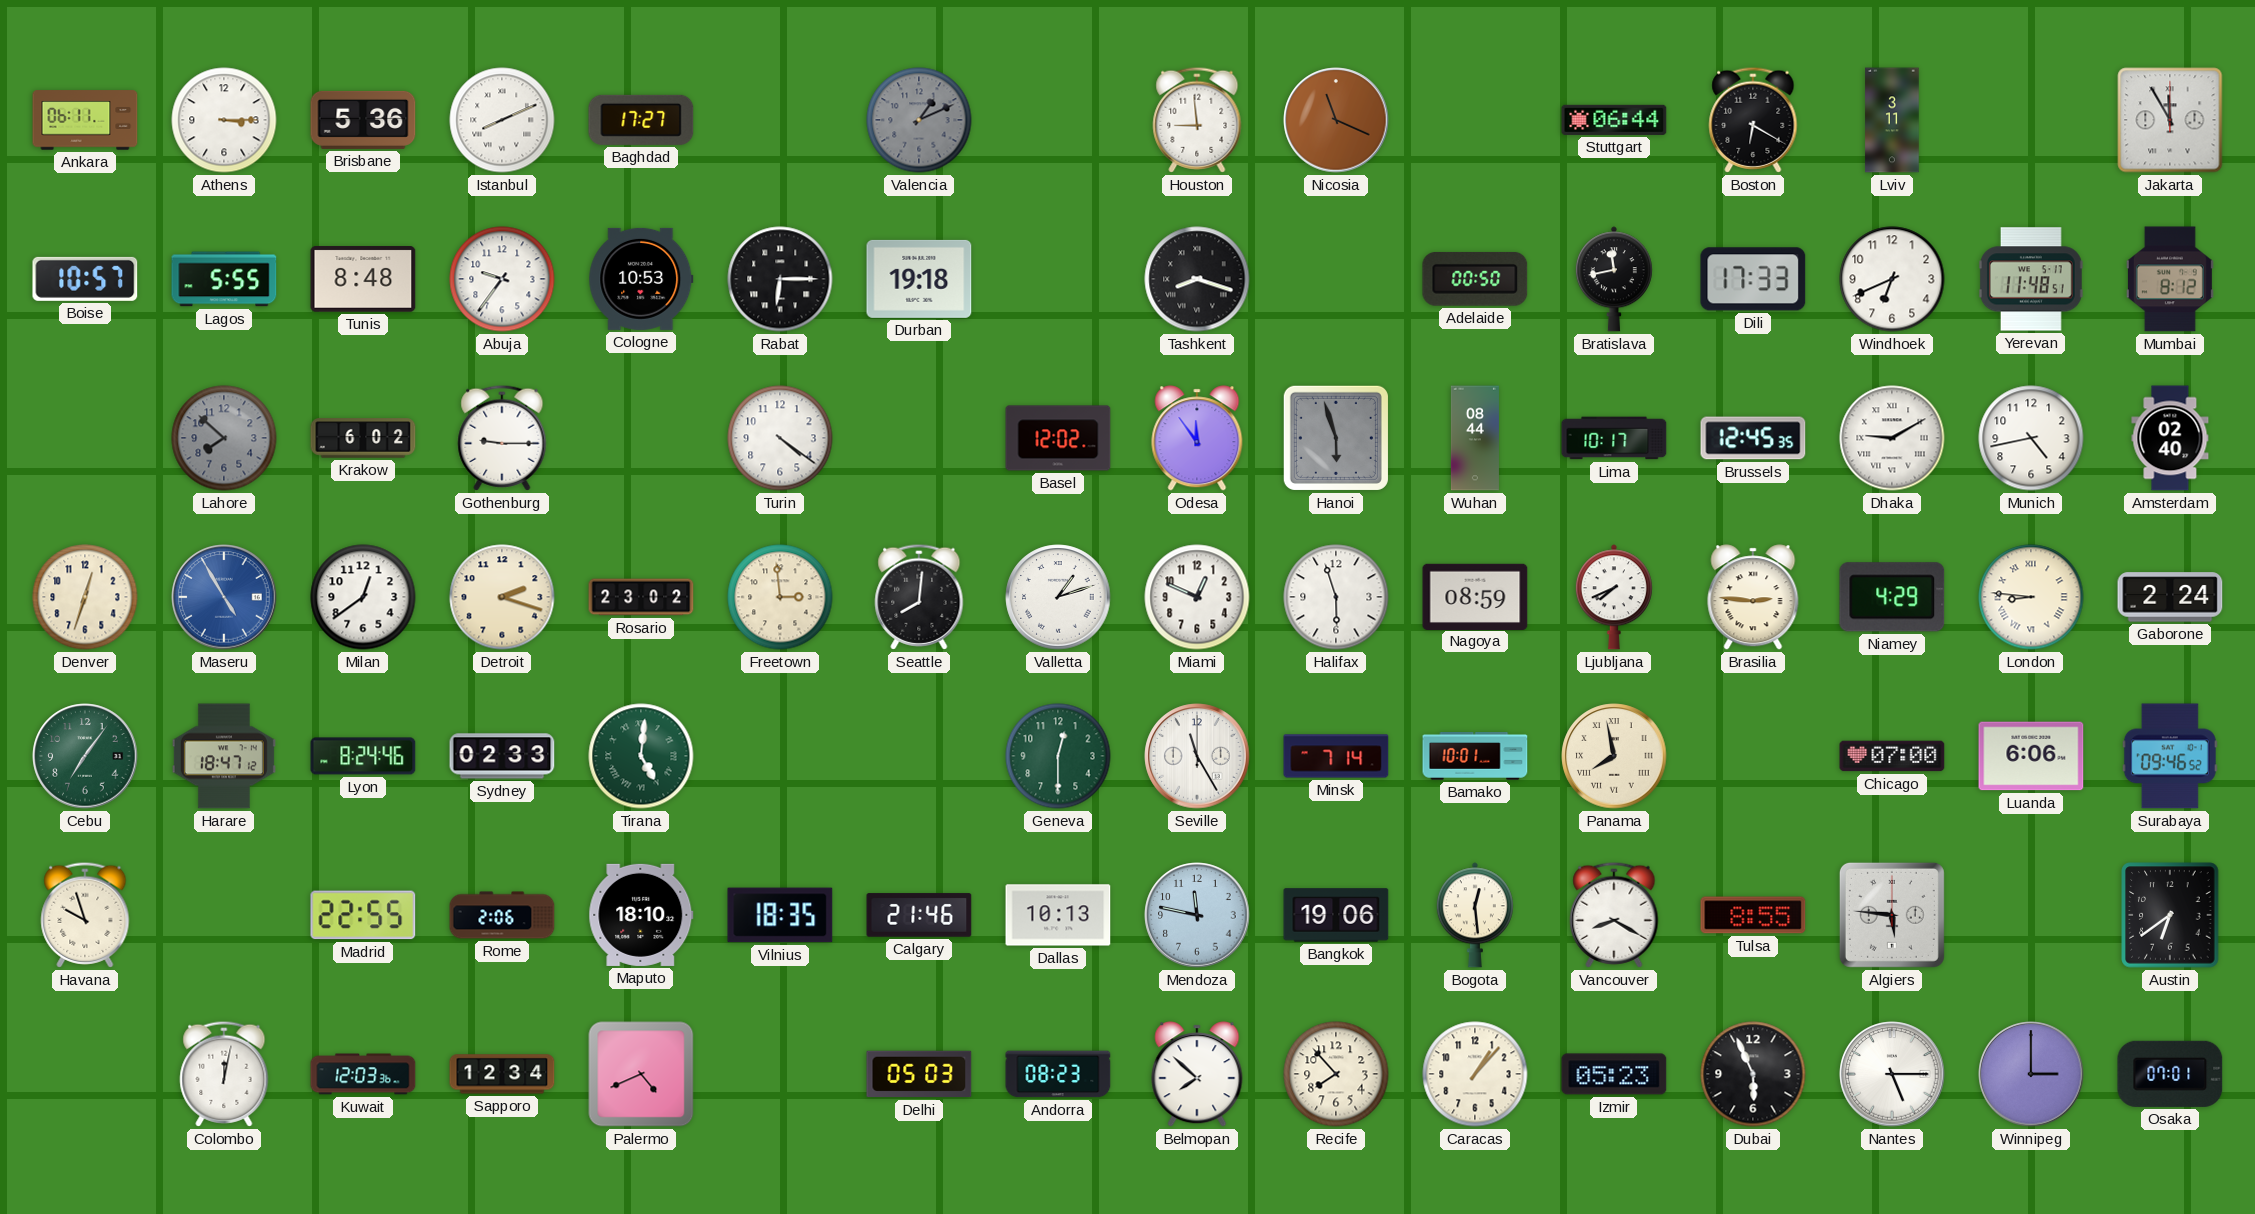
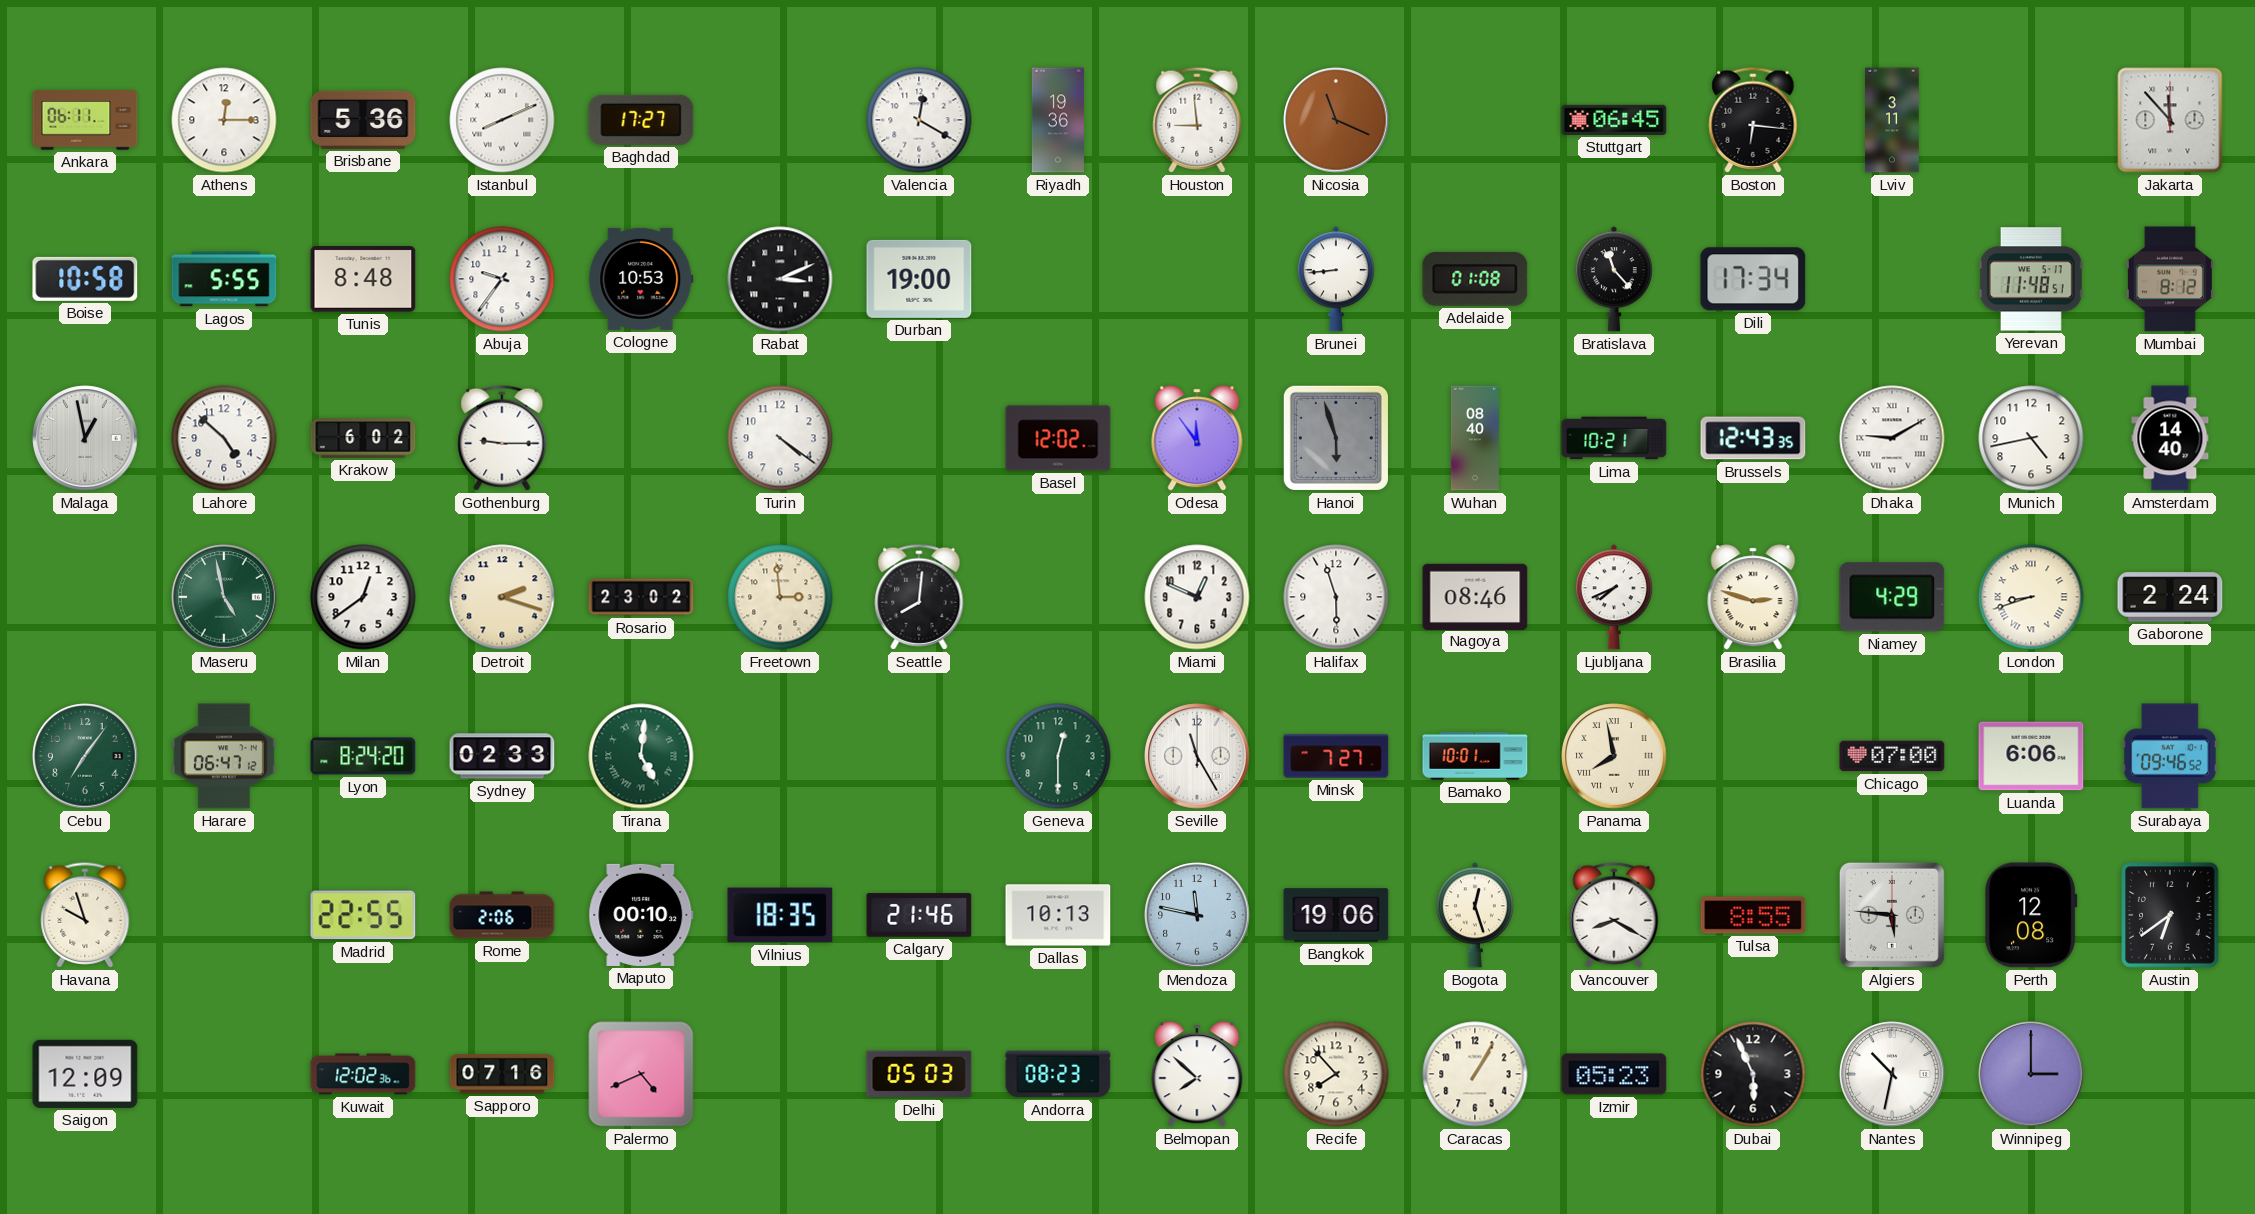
Athens: 3:15 -> 12:15 (224, 120)
Valencia: 1:11 -> 12:20 (919, 120)
Valencia dial: grey -> white (919, 120)
Riyadh: none -> 19:36 (1058, 120)
Stuttgart: 06:44 -> 06:45 (1614, 120)
Boston: 6:20 -> 6:16 (1753, 120)
Jakarta: 11:55 -> 11:53 (2170, 120)
Boise: 10:57 -> 10:58 (85, 279)
Rabat: 6:15 -> 3:11 (780, 279)
Durban: 19:18 -> 19:00 (919, 279)
Tashkent: 8:18 -> none (1197, 279)
Brunei: none -> 8:44 (1336, 279)
Adelaide: 00:50 -> 01:08 (1475, 279)
Bratislava: 11:43 -> 11:23 (1614, 279)
Dili: 17:33 -> 17:34 (1753, 279)
Windhoek: 6:41 -> none (1892, 279)
Malaga: none -> 12:58 (85, 438)
Lahore: 7:52 -> 4:52 (224, 438)
Lahore dial: grey -> white (224, 438)
Wuhan: 08:44 -> 08:40 (1475, 438)
Lima: 10:17 -> 10:21 (1614, 438)
Brussels: 12:45 -> 12:43 (1753, 438)
Amsterdam: 02:40 -> 14:40 (2170, 438)
Denver: 12:33 -> none (85, 597)
Maseru: 4:55 -> 4:58 (224, 597)
Maseru dial: blue -> green (224, 597)
Valletta: 1:12 -> none (1058, 597)
Nagoya: 08:59 -> 08:46 (1475, 596)
Brasilia: 2:46 -> 2:48 (1753, 597)
London: 8:46 -> 8:42 (2031, 597)
Harare: 18:47 -> 06:47 (224, 756)
Lyon: 8:24:46 -> 8:24:20 (363, 756)
Minsk: 7:14 -> 7:27 (1336, 756)
Maputo: 18:10 -> 00:10 (641, 915)
Bogota: 12:29 -> 12:27 (1475, 915)
Perth: none -> 12:08 (2031, 915)
Saigon: none -> 12:09 (85, 1074)
Colombo: 12:02 -> none (224, 1074)
Kuwait: 12:03 -> 12:02 (363, 1074)
Sapporo: 12:34 -> 07:16 (502, 1074)
Caracas: 1:07 -> 1:05 (1475, 1074)
Nantes: 5:15 -> 10:32 (1892, 1074)
Osaka: 07:01 -> none (2170, 1074)
